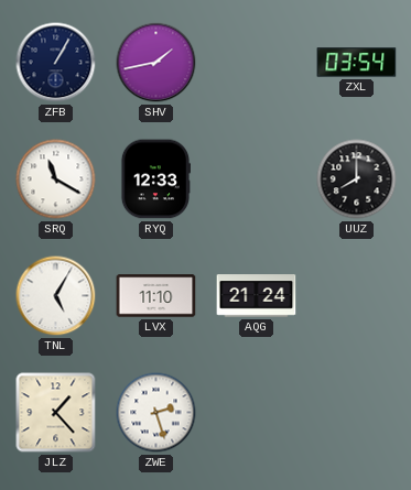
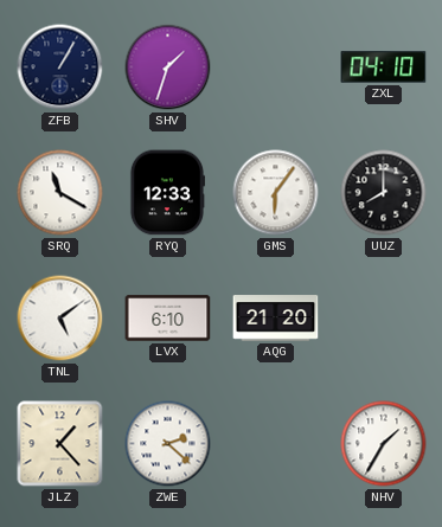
SHV: 1:43 -> 1:33 (168, 68)
ZXL: 03:54 -> 04:10 (384, 68)
GMS: none -> 6:06 (276, 193)
TNL: 5:05 -> 5:09 (60, 319)
LVX: 11:10 -> 6:10 (168, 319)
AQG: 21:24 -> 21:20 (276, 319)
ZWE: 2:27 -> 2:22 (168, 444)
NHV: none -> 1:35 (384, 444)
